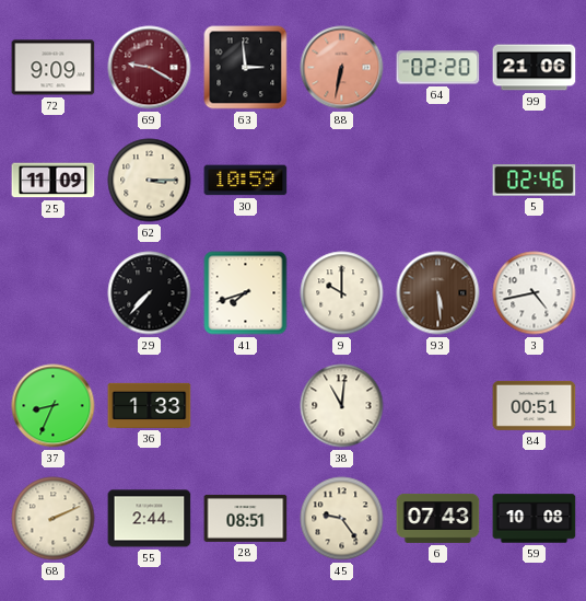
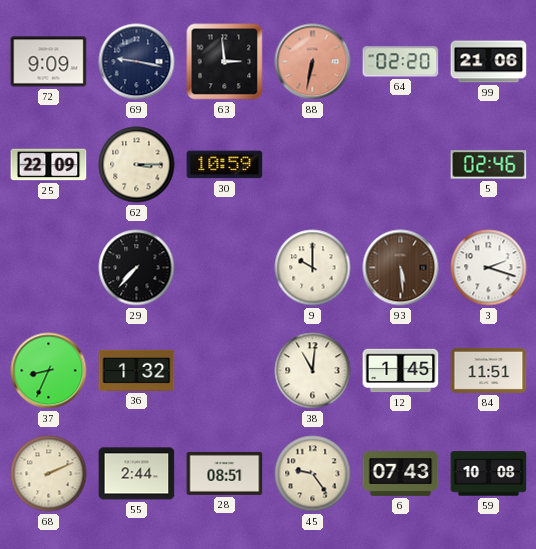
69: 9:20 -> 9:17 (137, 62)
69 dial: burgundy -> navy (137, 62)
25: 11:09 -> 22:09 (49, 165)
41: 7:42 -> none (246, 293)
3: 4:43 -> 2:18 (489, 268)
36: 1:33 -> 1:32 (137, 370)
12: none -> 1:45 (401, 371)
84: 00:51 -> 11:51 (489, 370)
